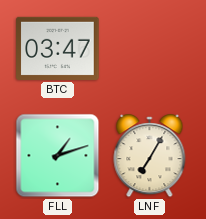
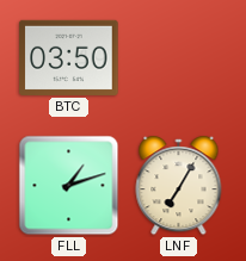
BTC: 03:47 -> 03:50 (69, 57)
